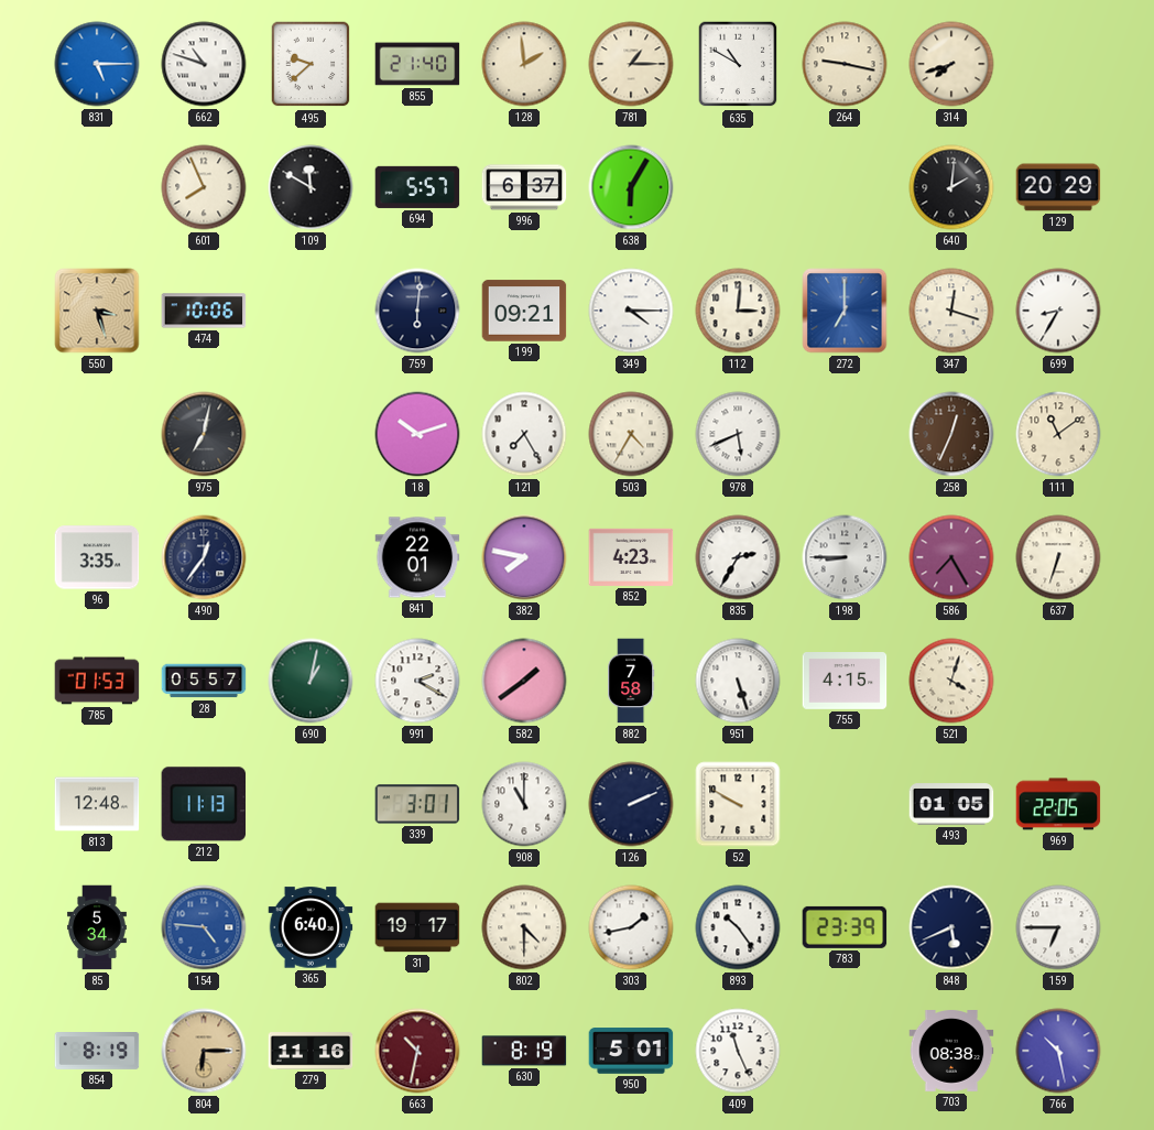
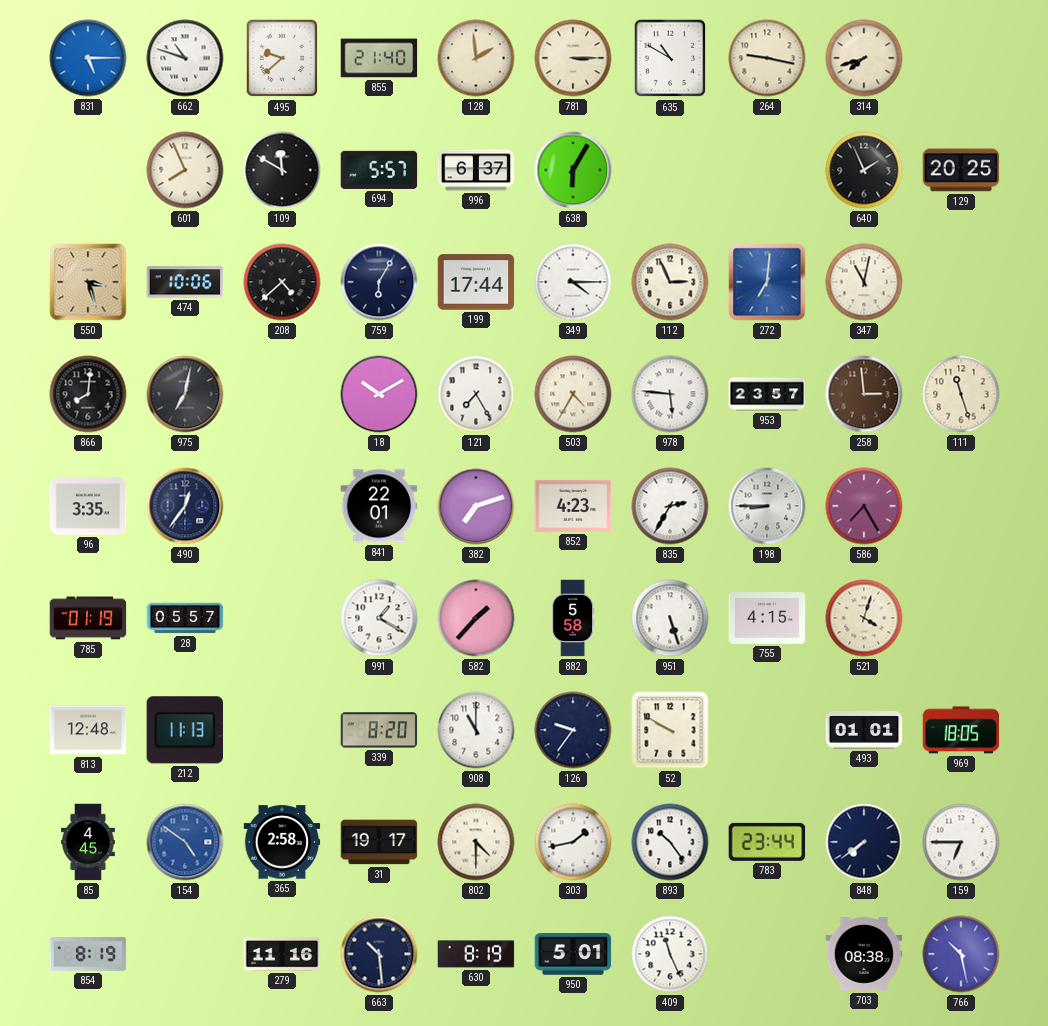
781: 1:15 -> 3:15 (573, 58)
640: 2:01 -> 1:56 (864, 170)
129: 20:29 -> 20:25 (961, 170)
208: none -> 4:38 (282, 282)
759: 6:01 -> 6:05 (379, 282)
199: 09:21 -> 17:44 (476, 282)
112: 3:01 -> 2:56 (670, 282)
272: 7:00 -> 7:01 (767, 282)
347: 12:18 -> 11:02 (864, 282)
699: 8:35 -> none (1058, 311)
866: none -> 8:01 (88, 394)
18: 10:12 -> 10:10 (379, 394)
978: 5:41 -> 5:46 (670, 394)
953: none -> 23:57 (767, 394)
258: 12:34 -> 2:59 (864, 394)
111: 11:09 -> 11:27 (961, 394)
382: 7:47 -> 7:12 (476, 506)
637: 6:33 -> none (1058, 557)
785: 01:53 -> 01:19 (88, 618)
690: 1:02 -> none (311, 681)
991: 2:20 -> 1:20 (379, 618)
582: 1:39 -> 1:37 (476, 618)
882: 7:58 -> 5:58 (573, 618)
339: 3:01 -> 8:20 (379, 730)
126: 2:11 -> 9:36 (573, 730)
493: 01:05 -> 01:01 (864, 730)
969: 22:05 -> 18:05 (961, 730)
85: 5:34 -> 4:45 (89, 842)
154: 4:46 -> 4:51 (185, 842)
365: 6:40 -> 2:58 (282, 842)
783: 23:39 -> 23:44 (767, 842)
848: 5:41 -> 7:39 (864, 842)
804: 6:15 -> none (204, 1051)
663: 10:32 -> 10:29 (379, 954)
663 dial: burgundy -> navy (379, 954)
